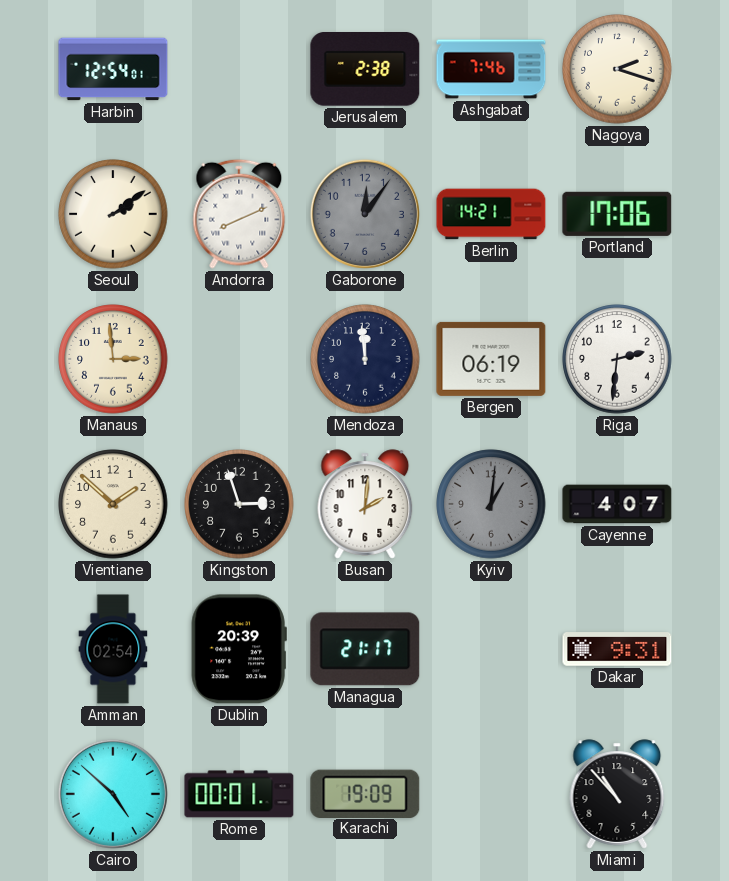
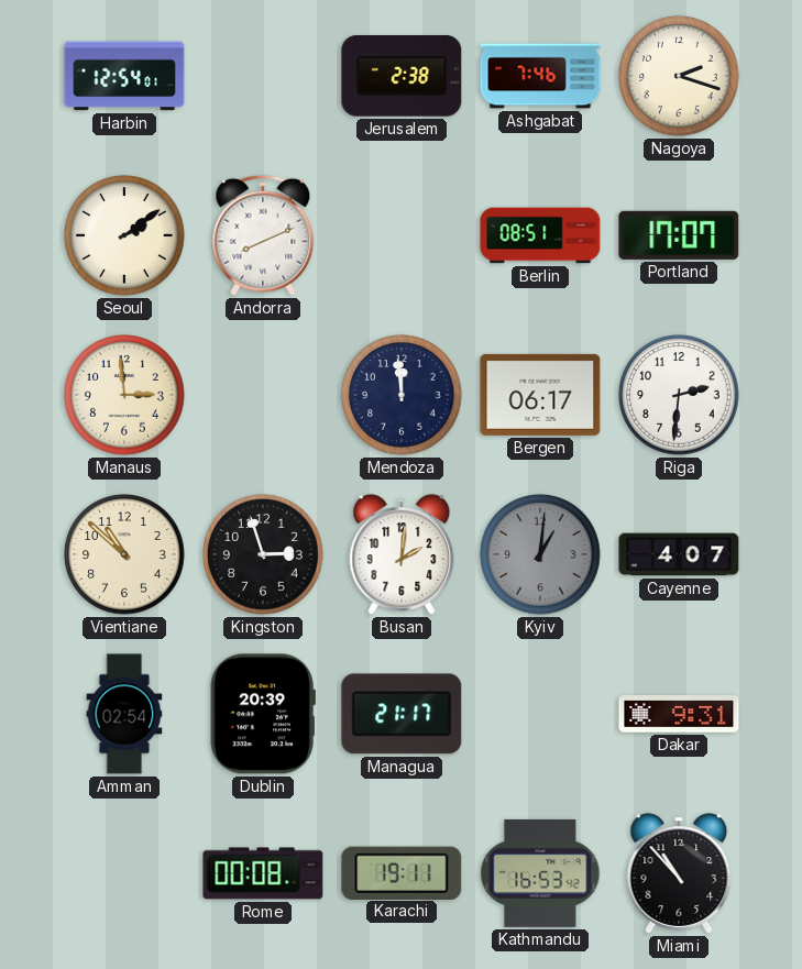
Gaborone: 12:06 -> none (365, 214)
Berlin: 14:21 -> 08:51 (540, 235)
Portland: 17:06 -> 17:07 (679, 235)
Bergen: 06:19 -> 06:17 (540, 395)
Vientiane: 1:52 -> 10:52 (124, 554)
Cairo: 4:52 -> none (113, 794)
Rome: 00:01 -> 00:08 (263, 873)
Karachi: 19:09 -> 19:11 (402, 872)
Kathmandu: none -> 16:53 (540, 873)
